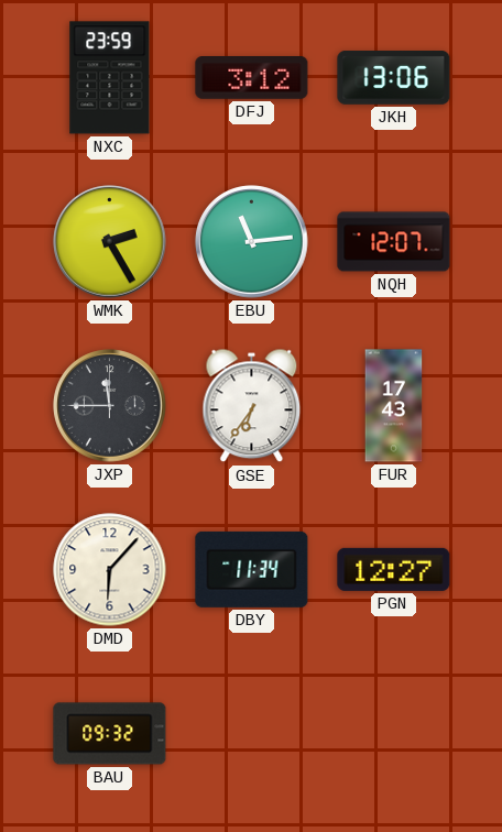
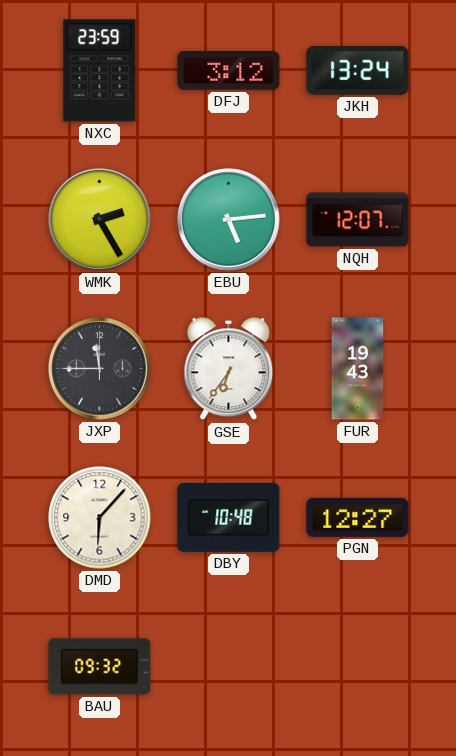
JKH: 13:06 -> 13:24 (358, 71)
EBU: 11:14 -> 5:14 (229, 220)
FUR: 17:43 -> 19:43 (358, 369)
DBY: 11:34 -> 10:48 (229, 517)
